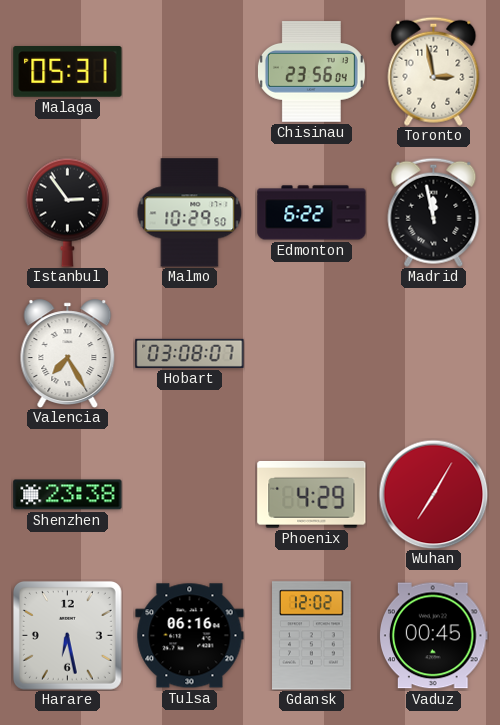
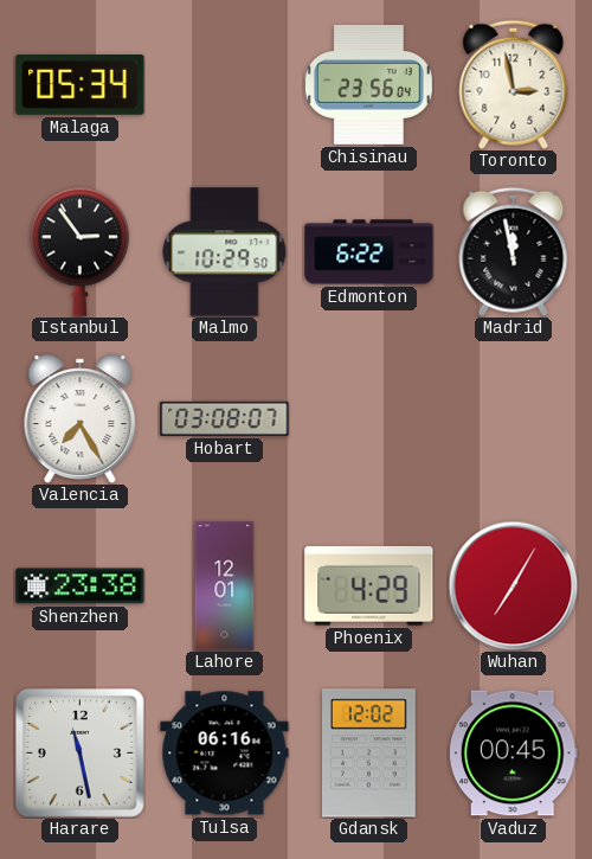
Malaga: 05:31 -> 05:34 (81, 85)
Lahore: none -> 12:01 (225, 586)
Harare: 6:28 -> 11:28 (79, 752)
